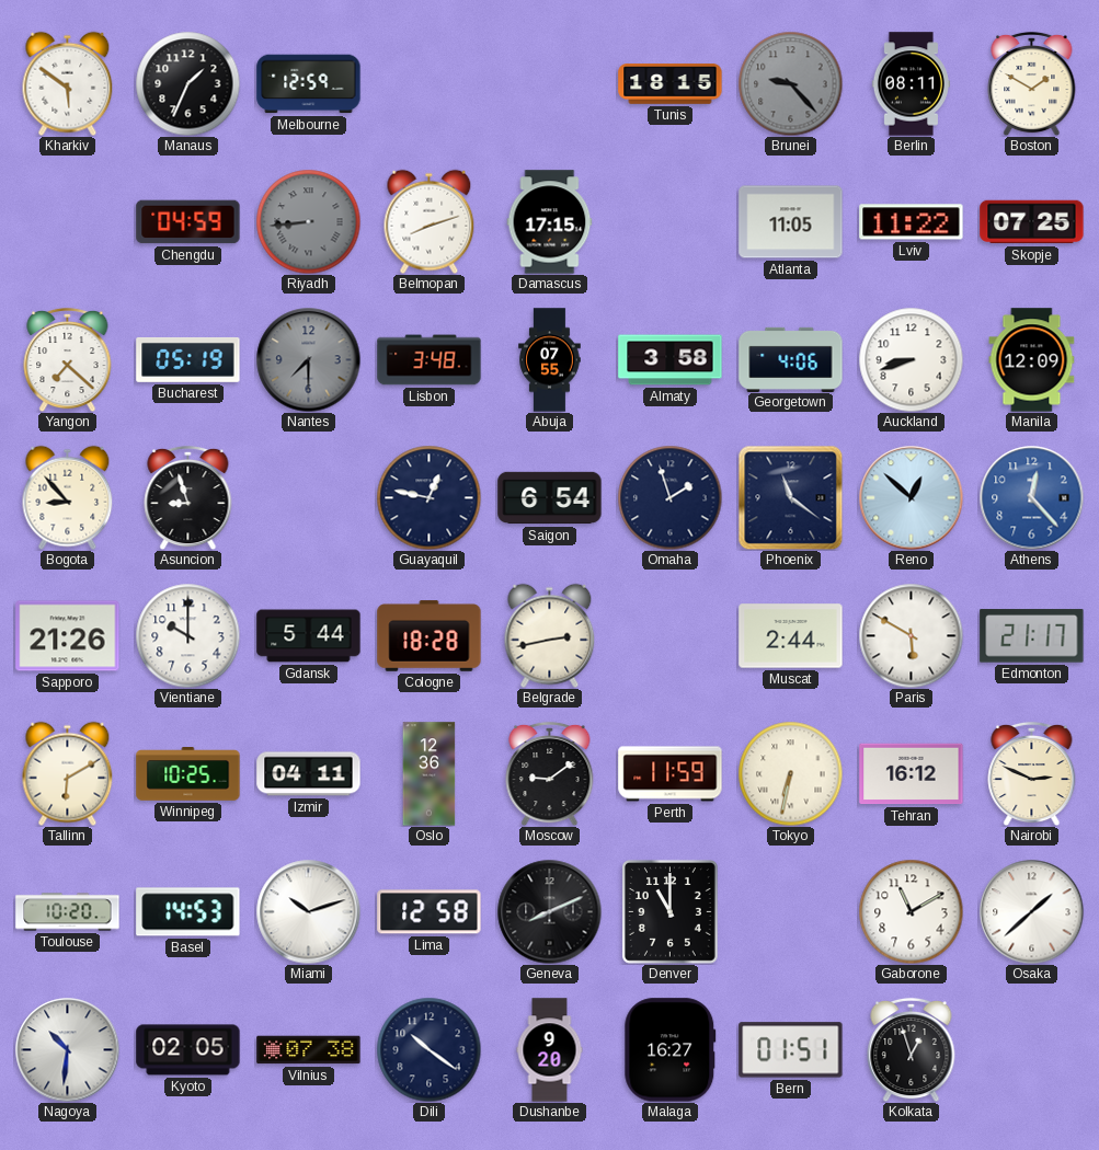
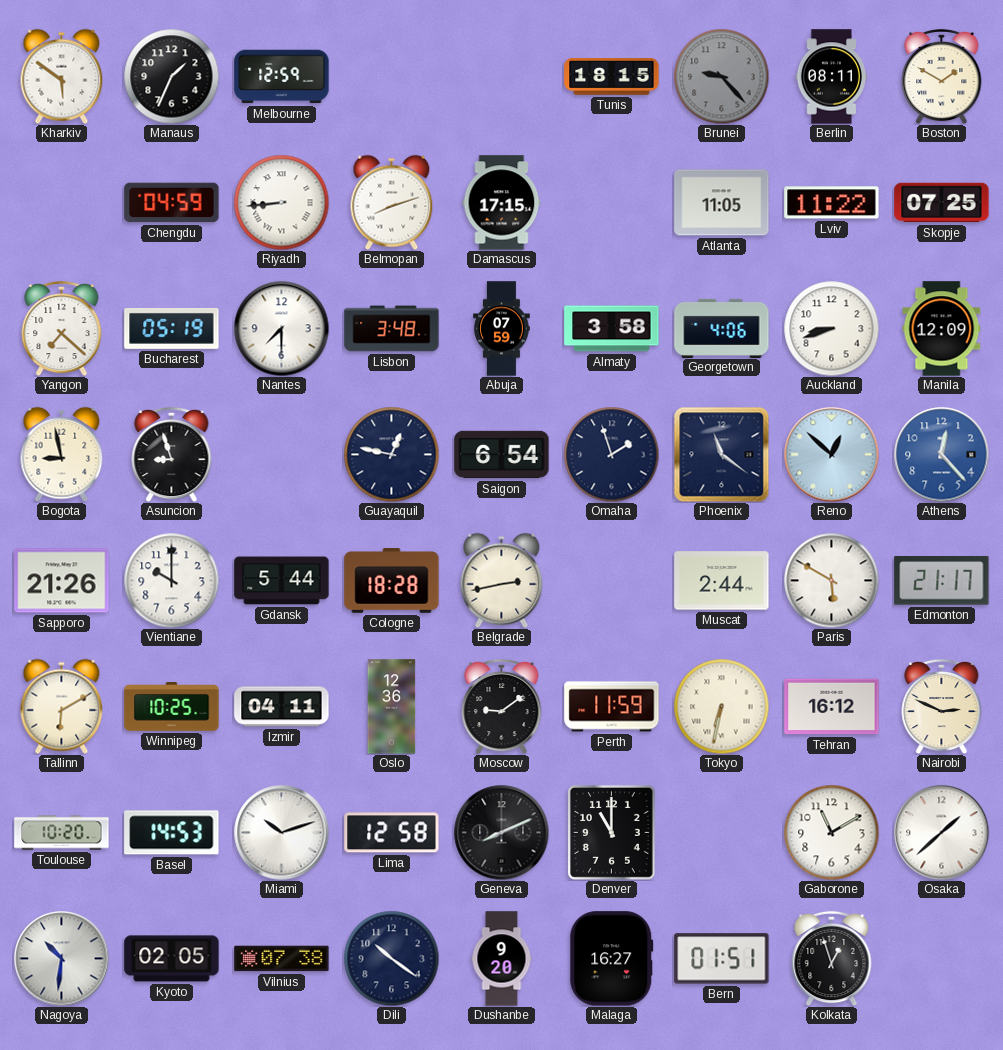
Riyadh dial: grey -> white (281, 202)
Nantes dial: grey -> white (281, 328)
Abuja: 07:55 -> 07:59 (502, 329)
Bogota: 8:53 -> 8:58 (62, 454)
